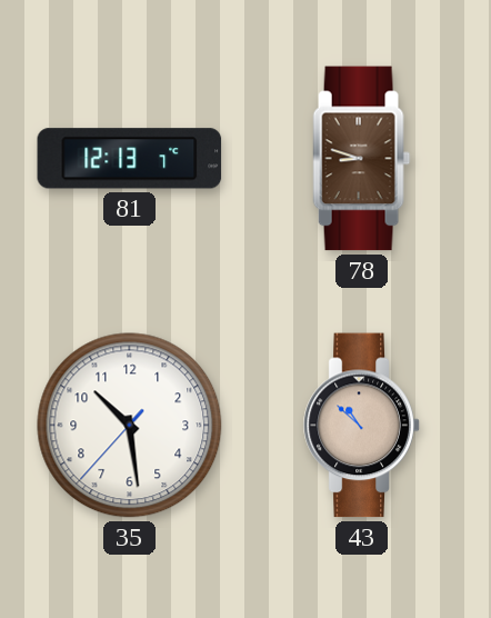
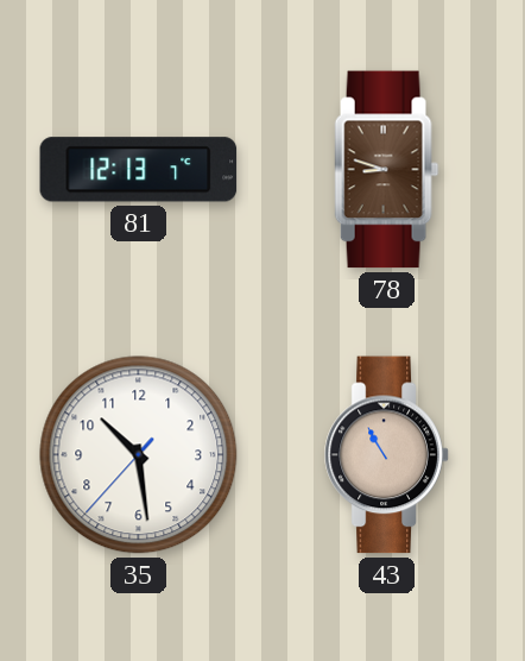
43: 10:52 -> 10:55 (387, 455)
